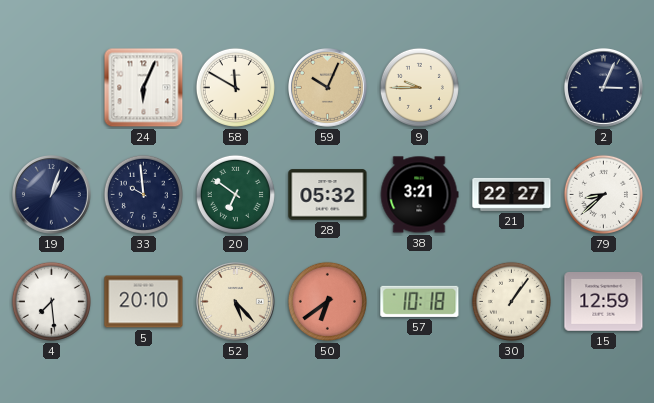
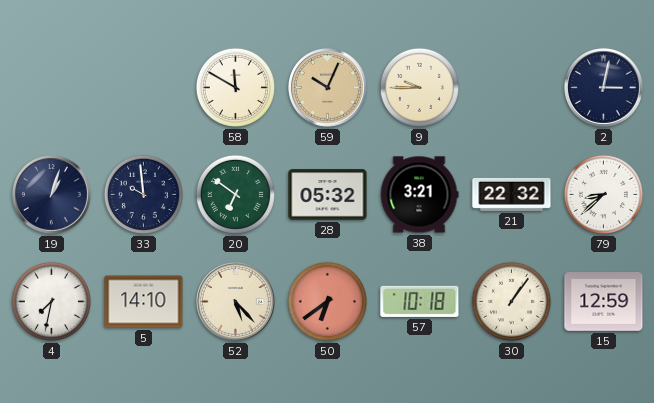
24: 6:04 -> none (144, 88)
2: 3:04 -> 3:02 (604, 88)
21: 22:27 -> 22:32 (512, 194)
4: 7:29 -> 7:32 (51, 301)
5: 20:10 -> 14:10 (144, 302)
